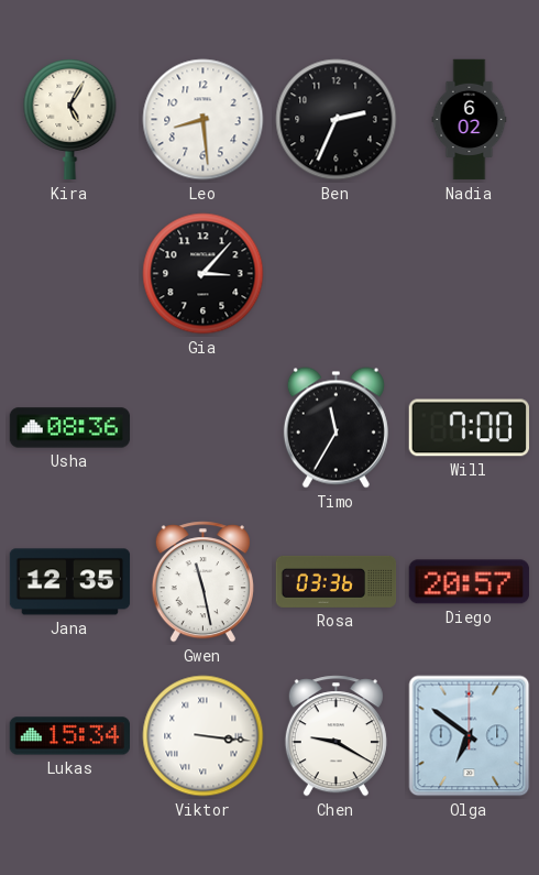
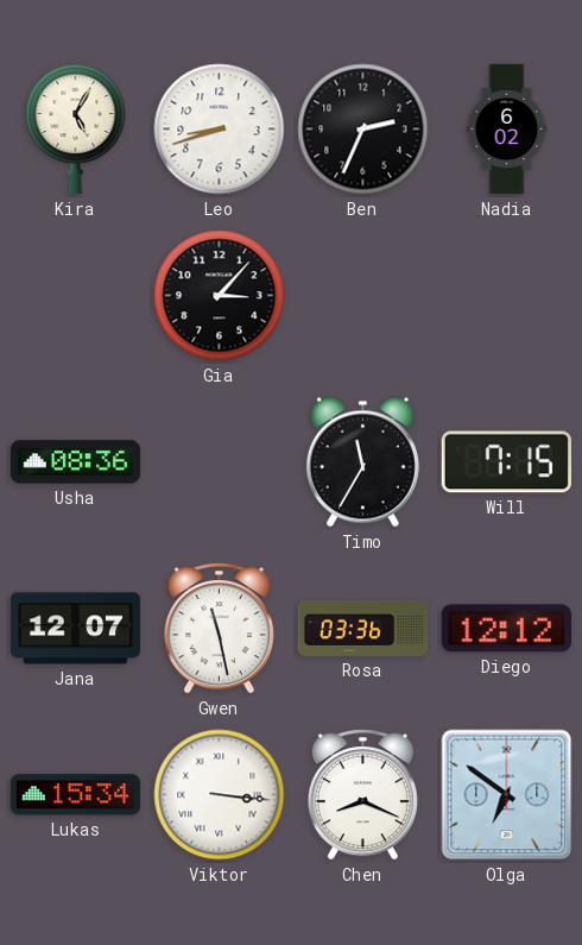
Leo: 8:29 -> 8:42 (220, 130)
Will: 7:00 -> 7:15 (506, 462)
Jana: 12:35 -> 12:07 (76, 629)
Diego: 20:57 -> 12:12 (506, 629)
Chen: 9:20 -> 8:19 (362, 795)
